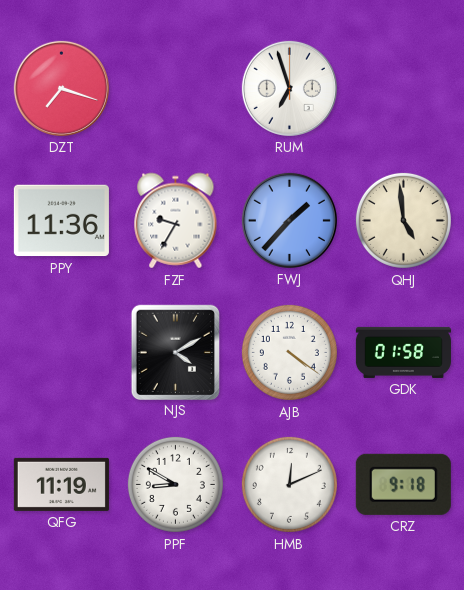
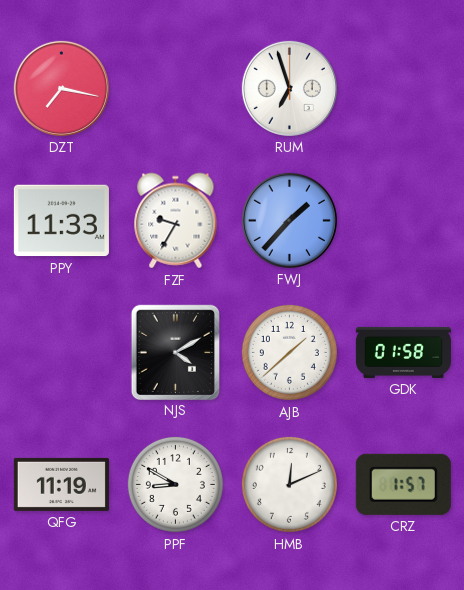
DZT: 7:18 -> 7:17 (61, 88)
PPY: 11:36 -> 11:33 (61, 221)
QHJ: 4:59 -> none (403, 220)
AJB: 4:21 -> 1:38 (289, 352)
CRZ: 9:18 -> 1:57 (403, 484)
